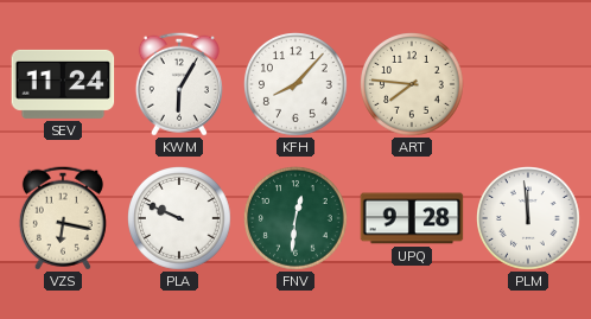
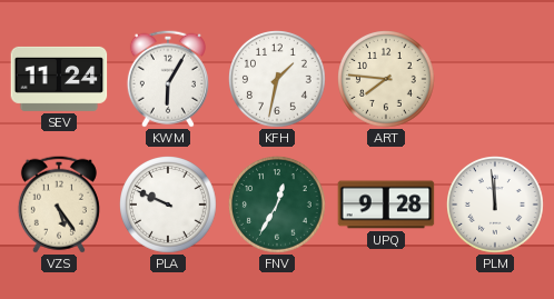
KFH: 8:07 -> 1:32 (278, 80)
VZS: 6:17 -> 5:24 (59, 205)
FNV: 12:31 -> 12:35 (278, 206)
